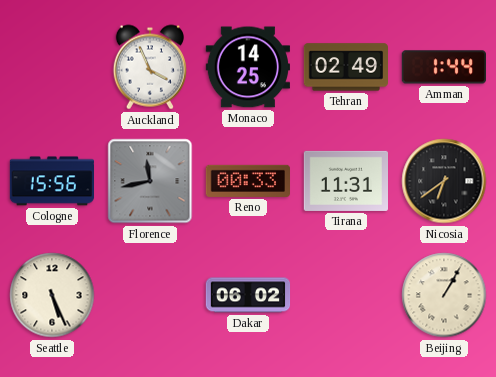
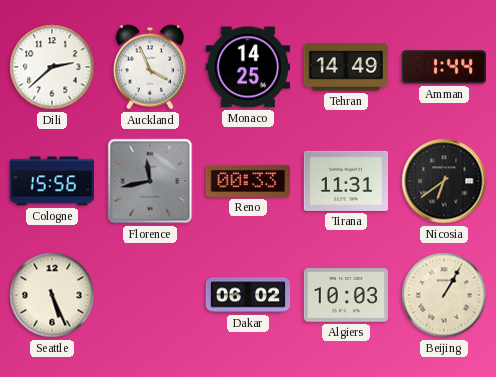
Dili: none -> 2:38 (52, 67)
Tehran: 02:49 -> 14:49 (345, 67)
Algiers: none -> 10:03 (345, 295)
